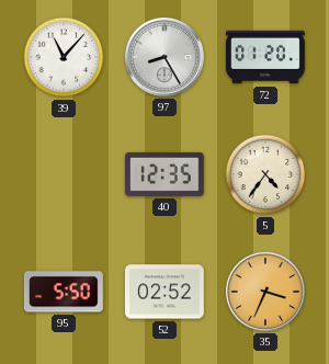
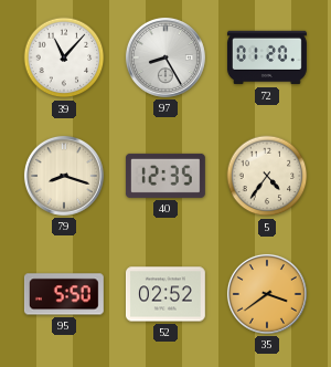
79: none -> 8:18 (64, 176)
35: 3:34 -> 3:39 (267, 294)
